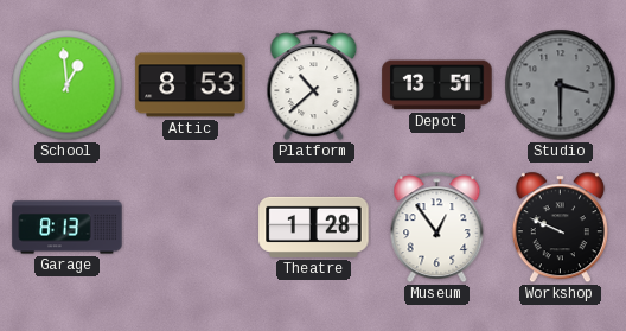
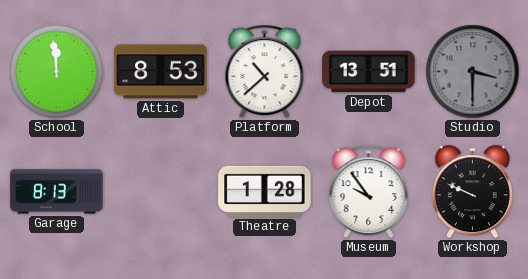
School: 12:59 -> 11:59 (57, 72)
Museum: 12:54 -> 9:54 (369, 192)
